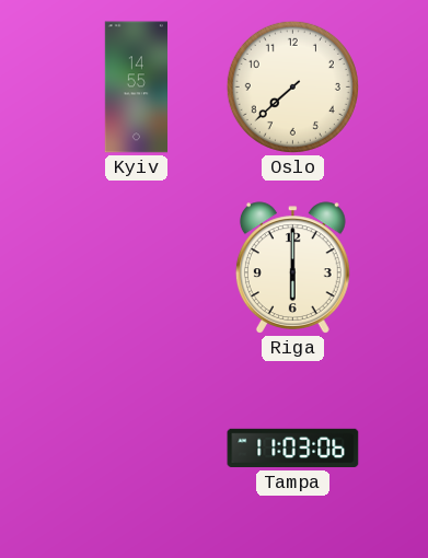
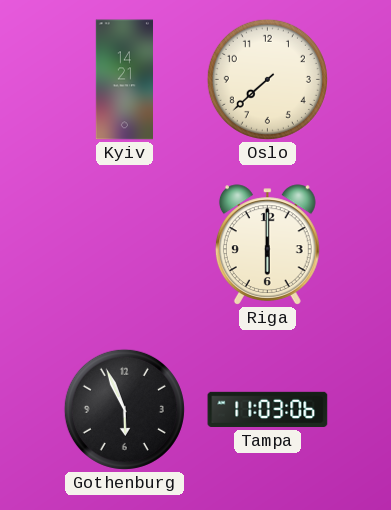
Kyiv: 14:55 -> 14:21 (124, 80)
Gothenburg: none -> 5:56 (124, 409)
